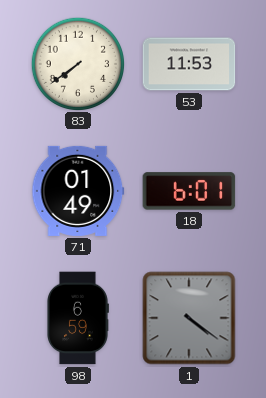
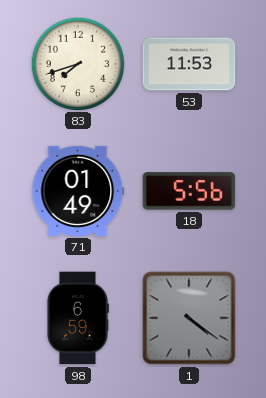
83: 7:39 -> 7:42 (77, 63)
18: 6:01 -> 5:56 (189, 191)
